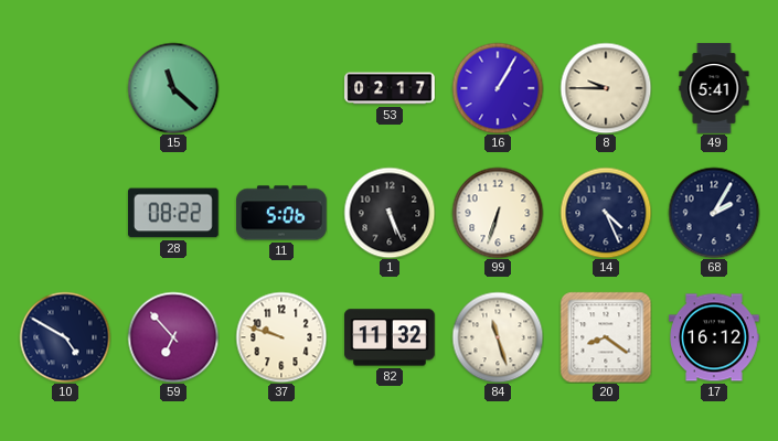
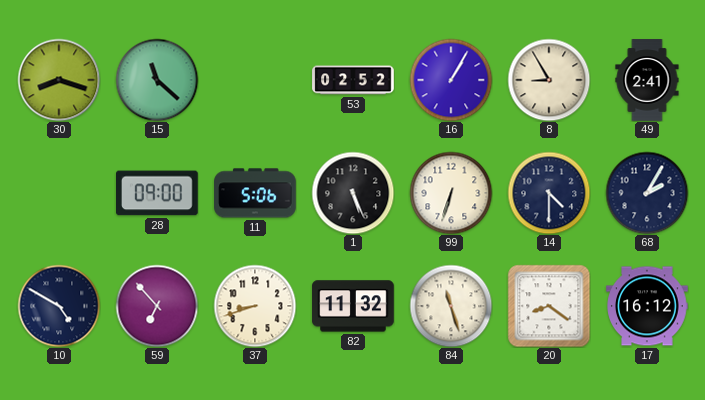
30: none -> 8:18 (59, 80)
53: 02:17 -> 02:52 (353, 80)
8: 9:45 -> 8:55 (549, 80)
49: 5:41 -> 2:41 (647, 80)
28: 08:22 -> 09:00 (158, 193)
14: 4:26 -> 4:30 (549, 193)
37: 9:48 -> 8:42 (255, 306)
